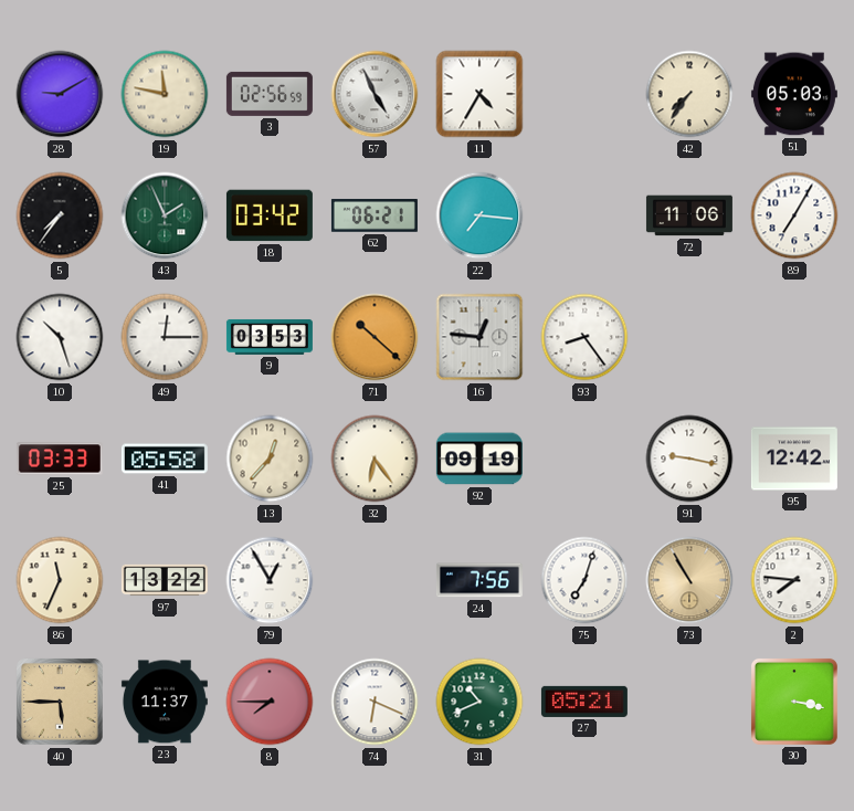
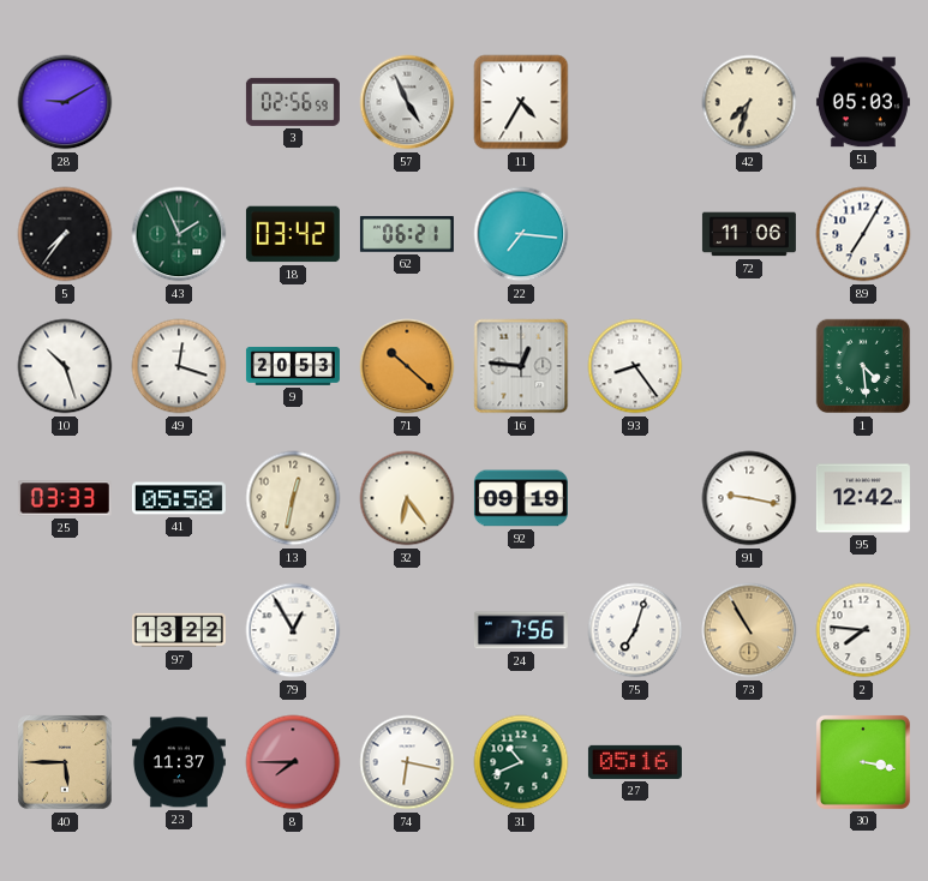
19: 11:47 -> none (165, 94)
42: 7:36 -> 7:33 (749, 102)
49: 12:15 -> 12:18 (179, 366)
9: 03:53 -> 20:53 (293, 366)
1: none -> 4:29 (863, 366)
13: 12:37 -> 12:32 (293, 498)
86: 11:34 -> none (60, 580)
74: 6:19 -> 6:17 (407, 762)
27: 05:21 -> 05:16 (635, 762)
